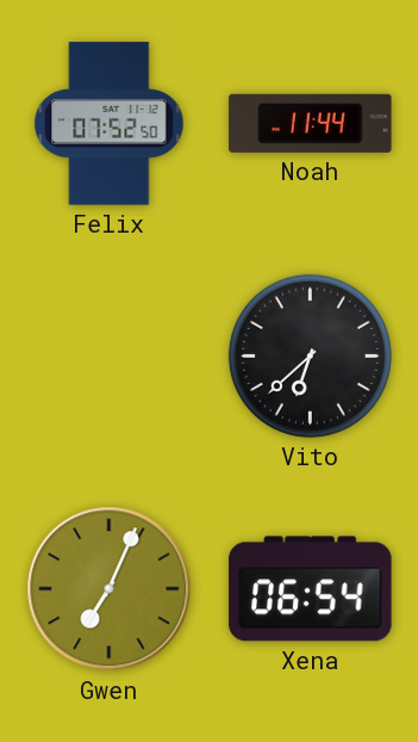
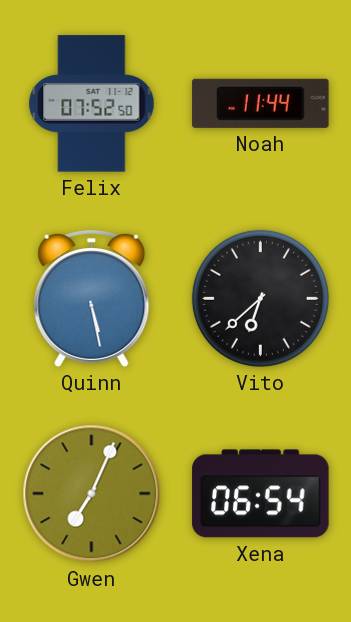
Quinn: none -> 5:28 (92, 298)
